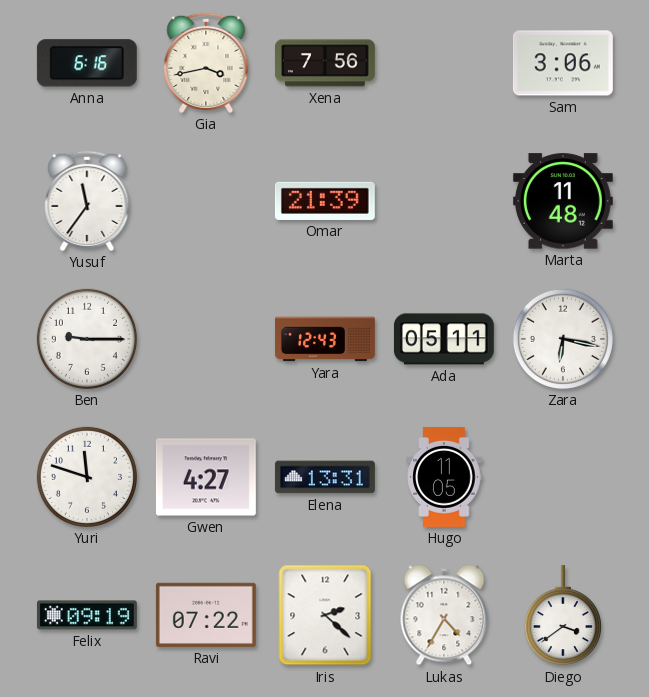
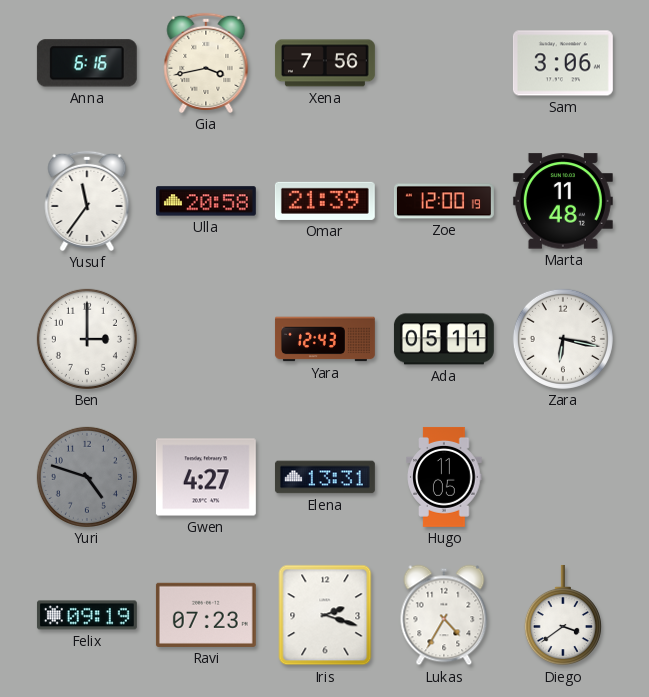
Ulla: none -> 20:58 (206, 201)
Zoe: none -> 12:00 (445, 201)
Ben: 9:15 -> 3:00 (87, 339)
Yuri: 11:48 -> 4:48 (87, 477)
Yuri dial: white -> grey (87, 477)
Ravi: 07:22 -> 07:23 (206, 615)
Iris: 2:22 -> 2:18 (325, 615)
